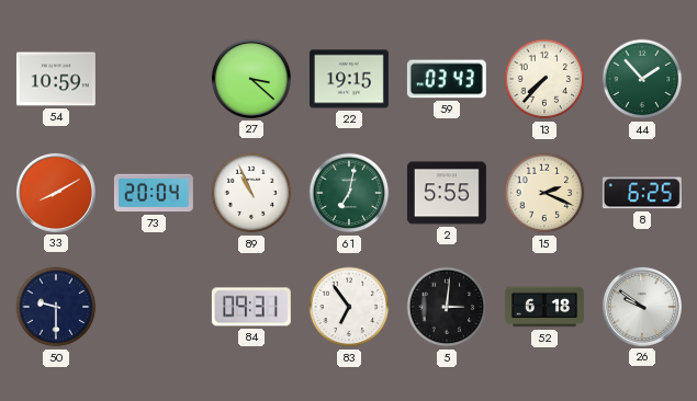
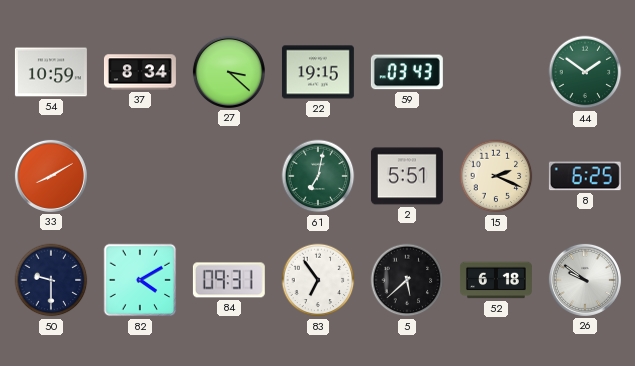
37: none -> 8:34 (140, 72)
13: 7:37 -> none (544, 79)
44: 1:53 -> 1:51 (585, 72)
73: 20:04 -> none (154, 193)
89: 10:56 -> none (251, 193)
2: 5:55 -> 5:51 (407, 176)
82: none -> 4:10 (140, 280)
5: 3:01 -> 5:38 (407, 280)
